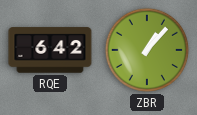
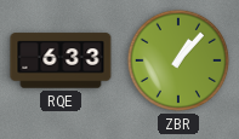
RQE: 6:42 -> 6:33 (61, 60)
